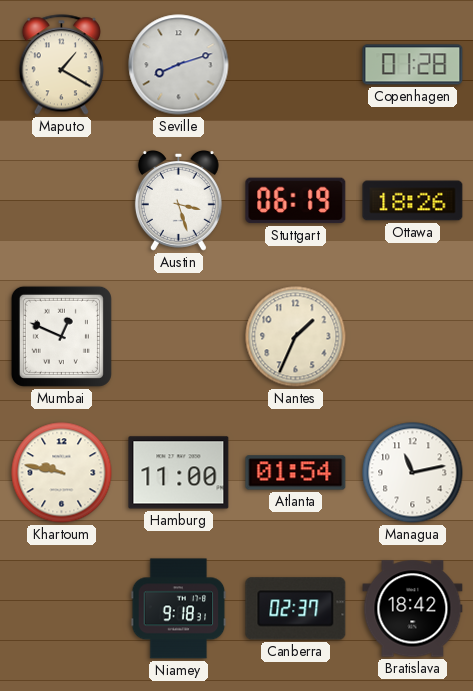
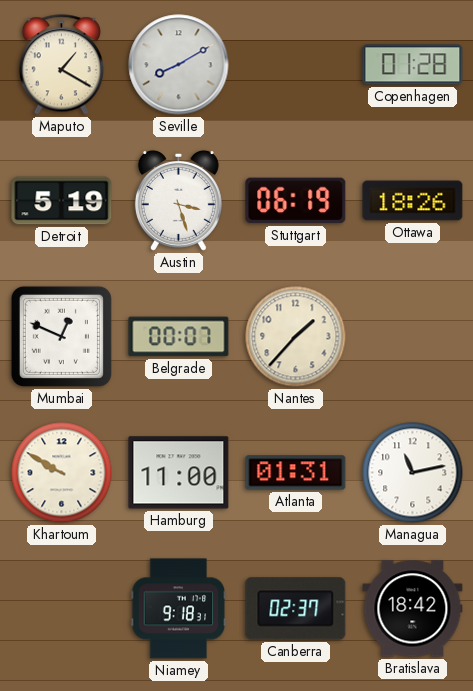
Seville: 8:12 -> 8:10 (179, 65)
Detroit: none -> 5:19 (62, 201)
Belgrade: none -> 00:07 (179, 337)
Nantes: 1:34 -> 1:37 (296, 337)
Khartoum: 9:47 -> 9:50 (62, 473)
Atlanta: 01:54 -> 01:31 (296, 473)
